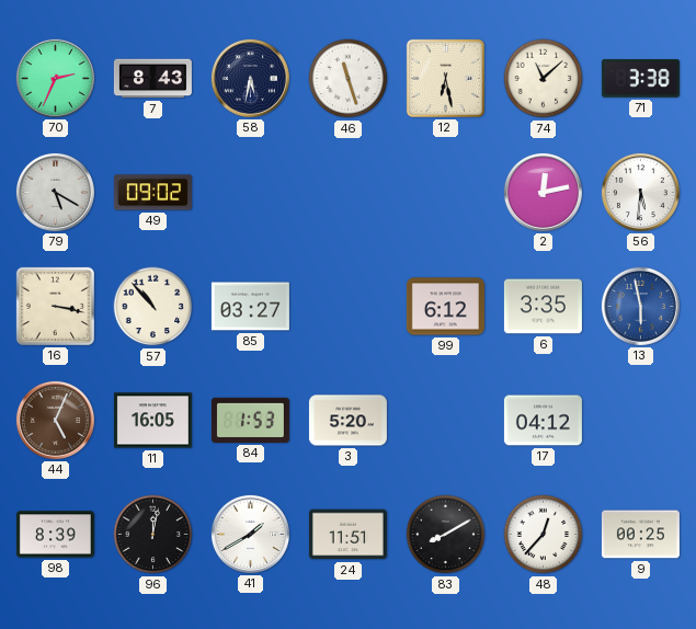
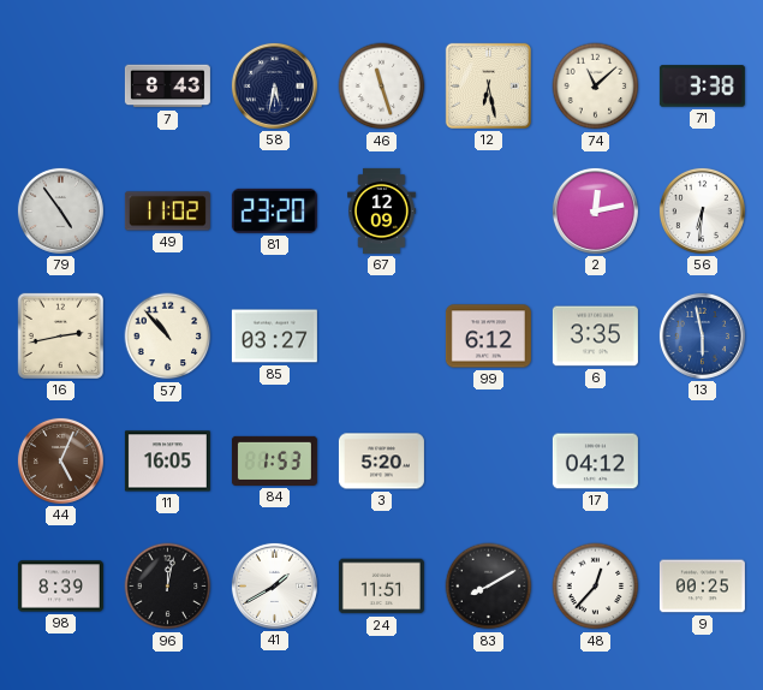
70: 2:34 -> none (55, 78)
79: 5:20 -> 4:54 (60, 210)
49: 09:02 -> 11:02 (167, 212)
81: none -> 23:20 (274, 210)
67: none -> 12:09 (382, 210)
56: 5:31 -> 6:31 (702, 210)
16: 3:17 -> 2:43 (60, 335)
